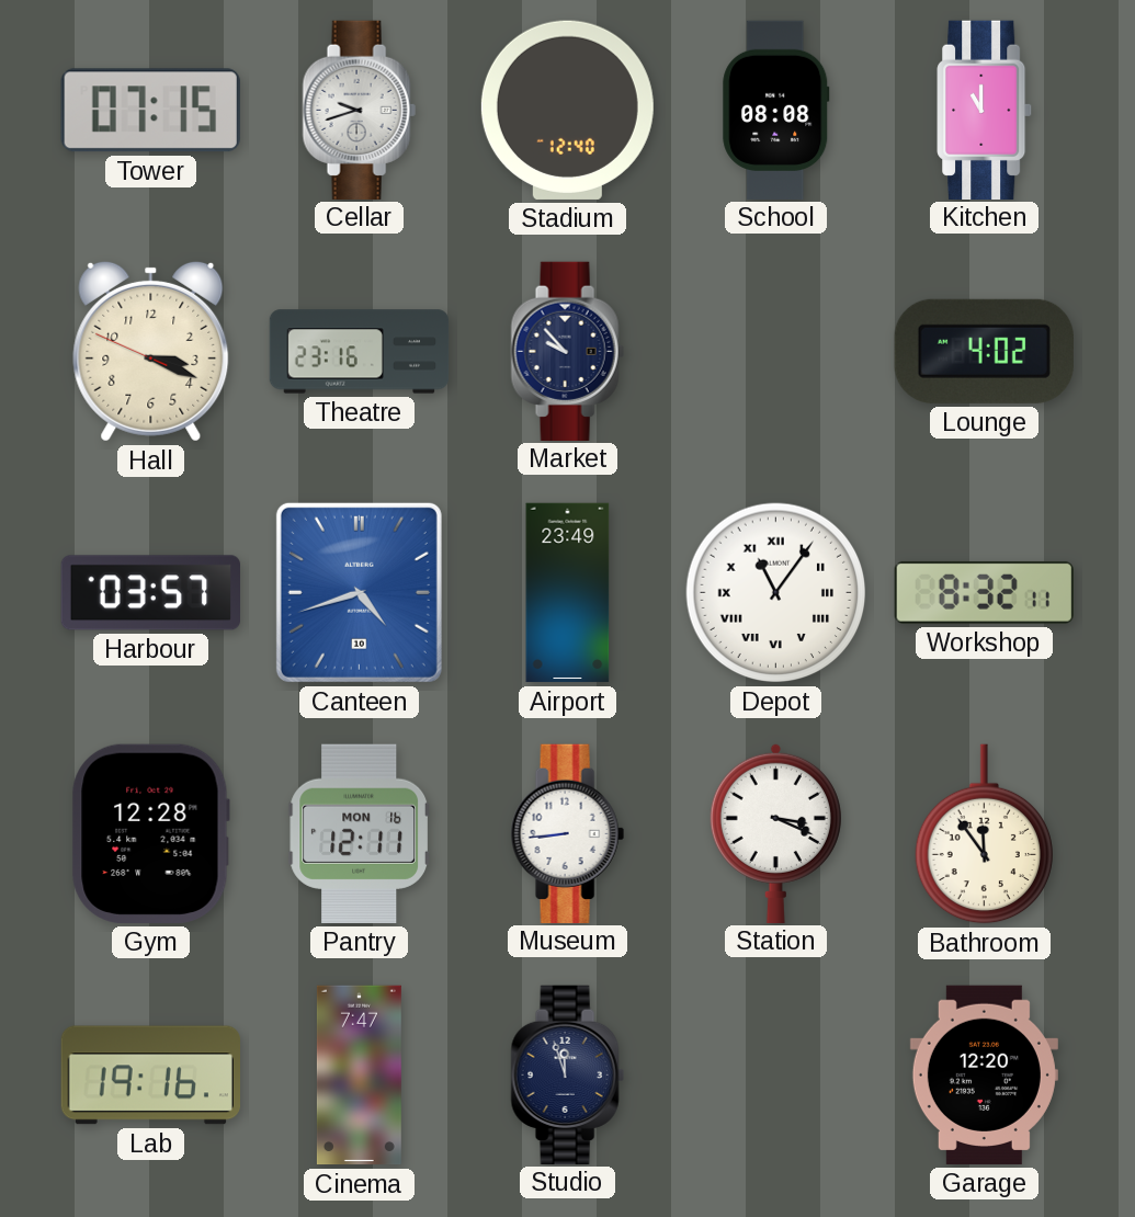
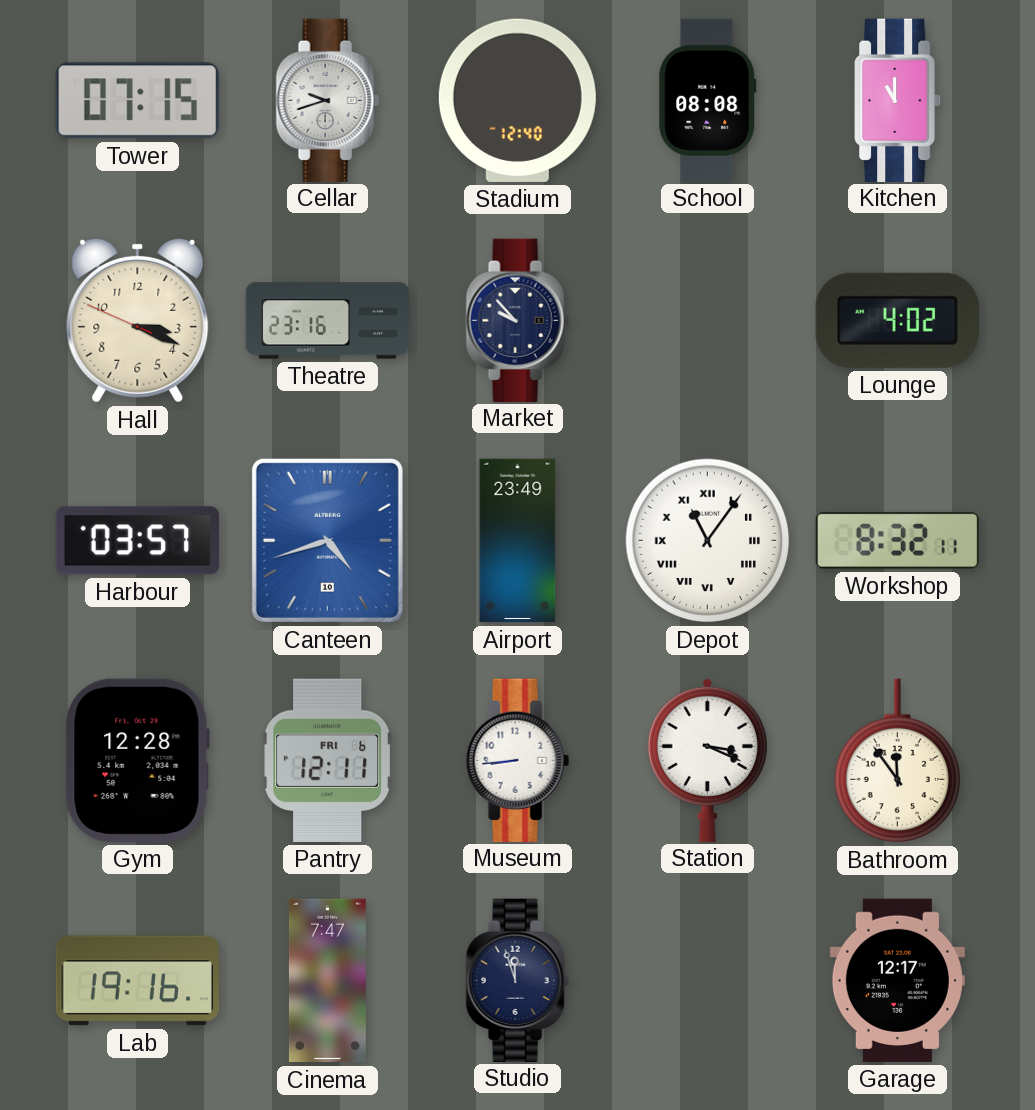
Pantry date: MON 16 -> FRI 6 (327, 760)
Garage: 12:20 -> 12:17 (897, 980)
